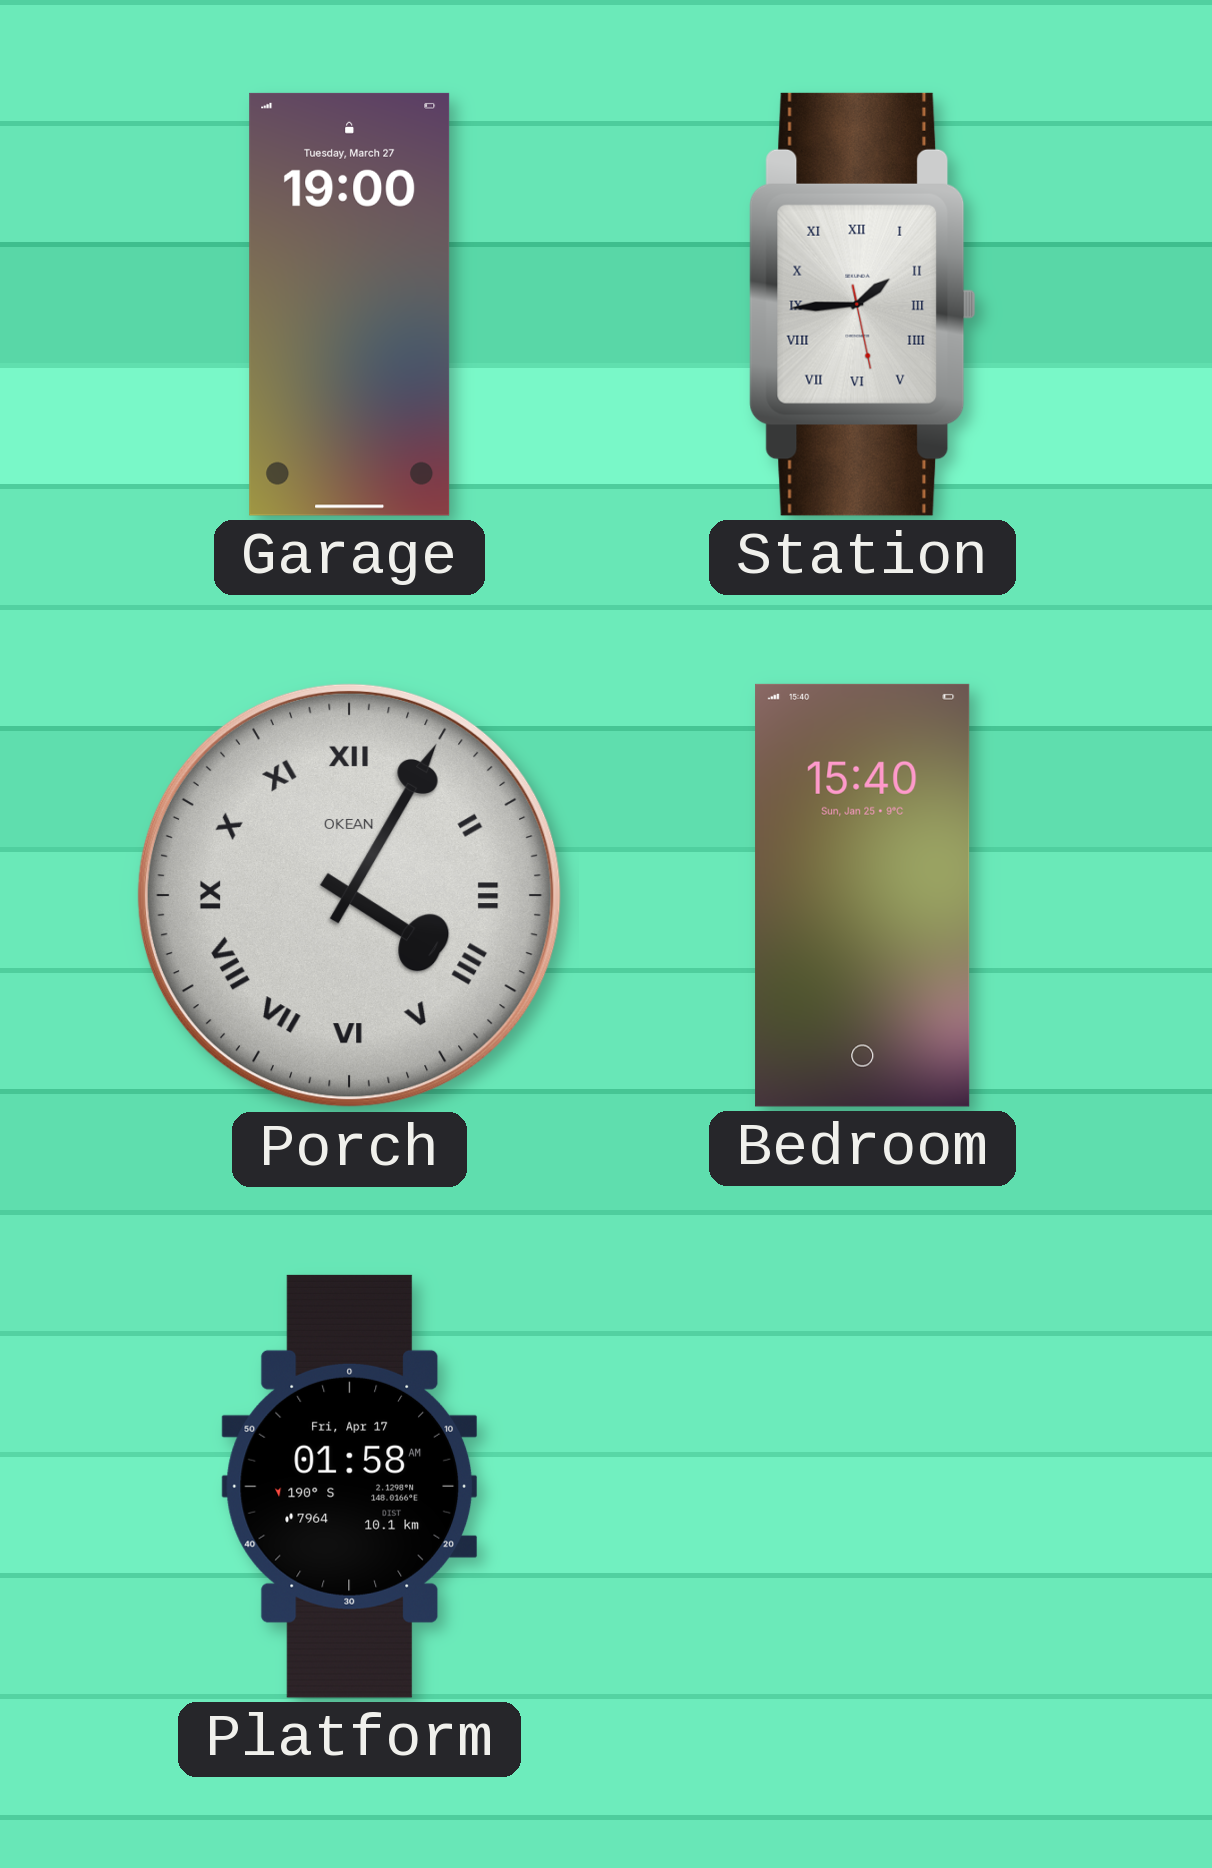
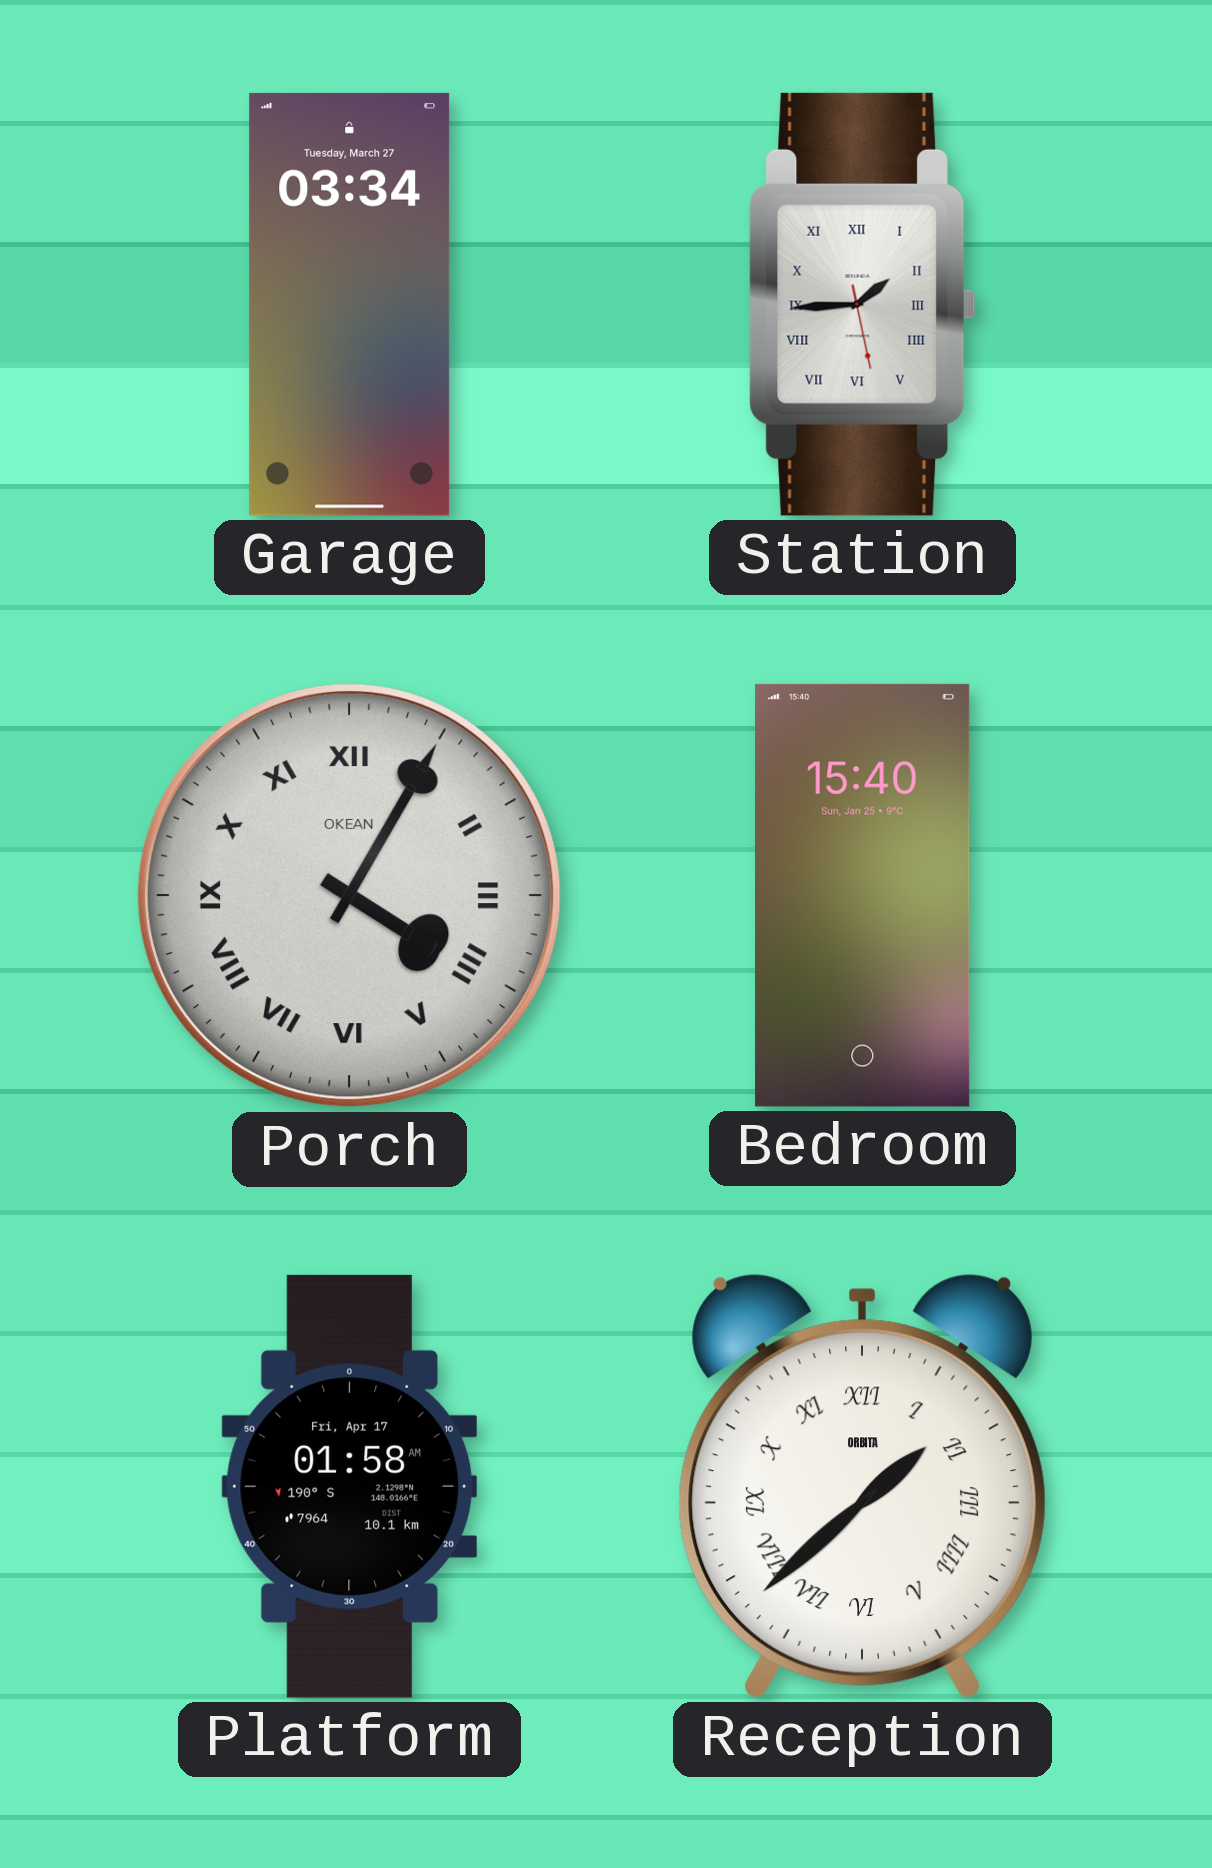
Garage: 19:00 -> 03:34 (350, 304)
Reception: none -> 1:38 (862, 1486)
